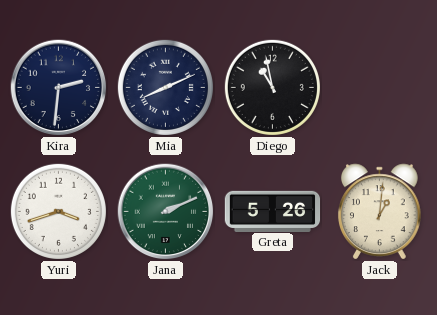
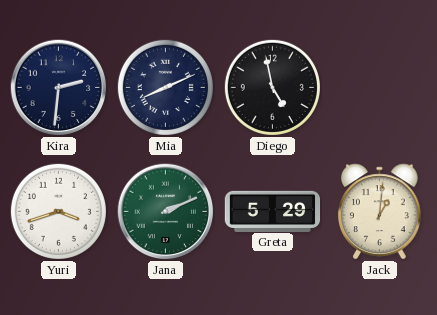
Diego: 10:58 -> 4:58 (272, 87)
Greta: 5:26 -> 5:29 (273, 211)
